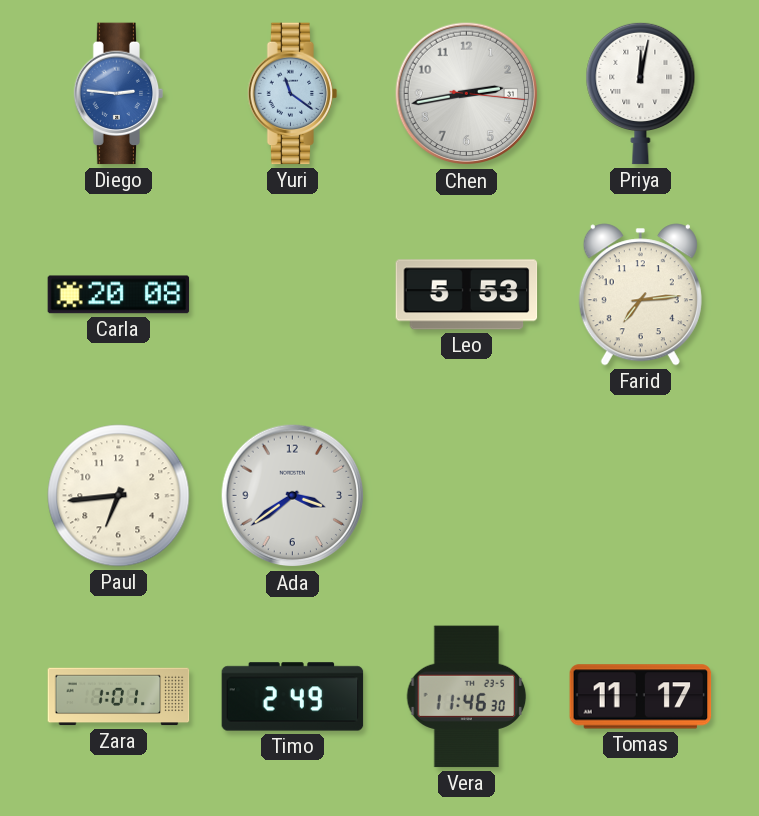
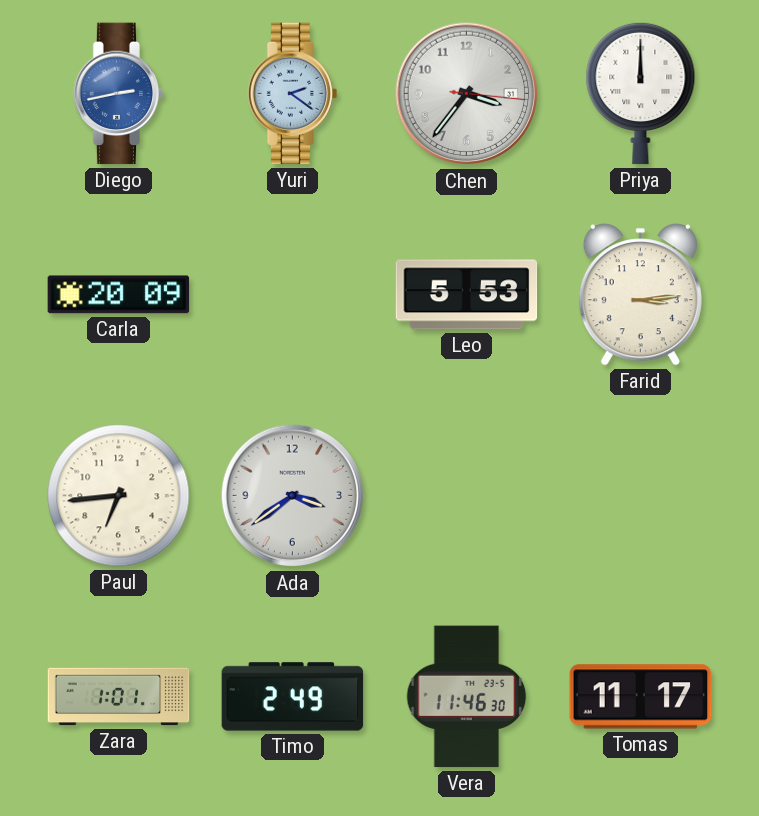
Diego: 2:46 -> 2:43 (119, 94)
Yuri: 11:21 -> 2:21 (293, 94)
Chen: 2:43 -> 3:36 (467, 94)
Priya: 12:02 -> 12:00 (641, 93)
Carla: 20:08 -> 20:09 (119, 295)
Farid: 7:14 -> 3:14 (640, 295)
